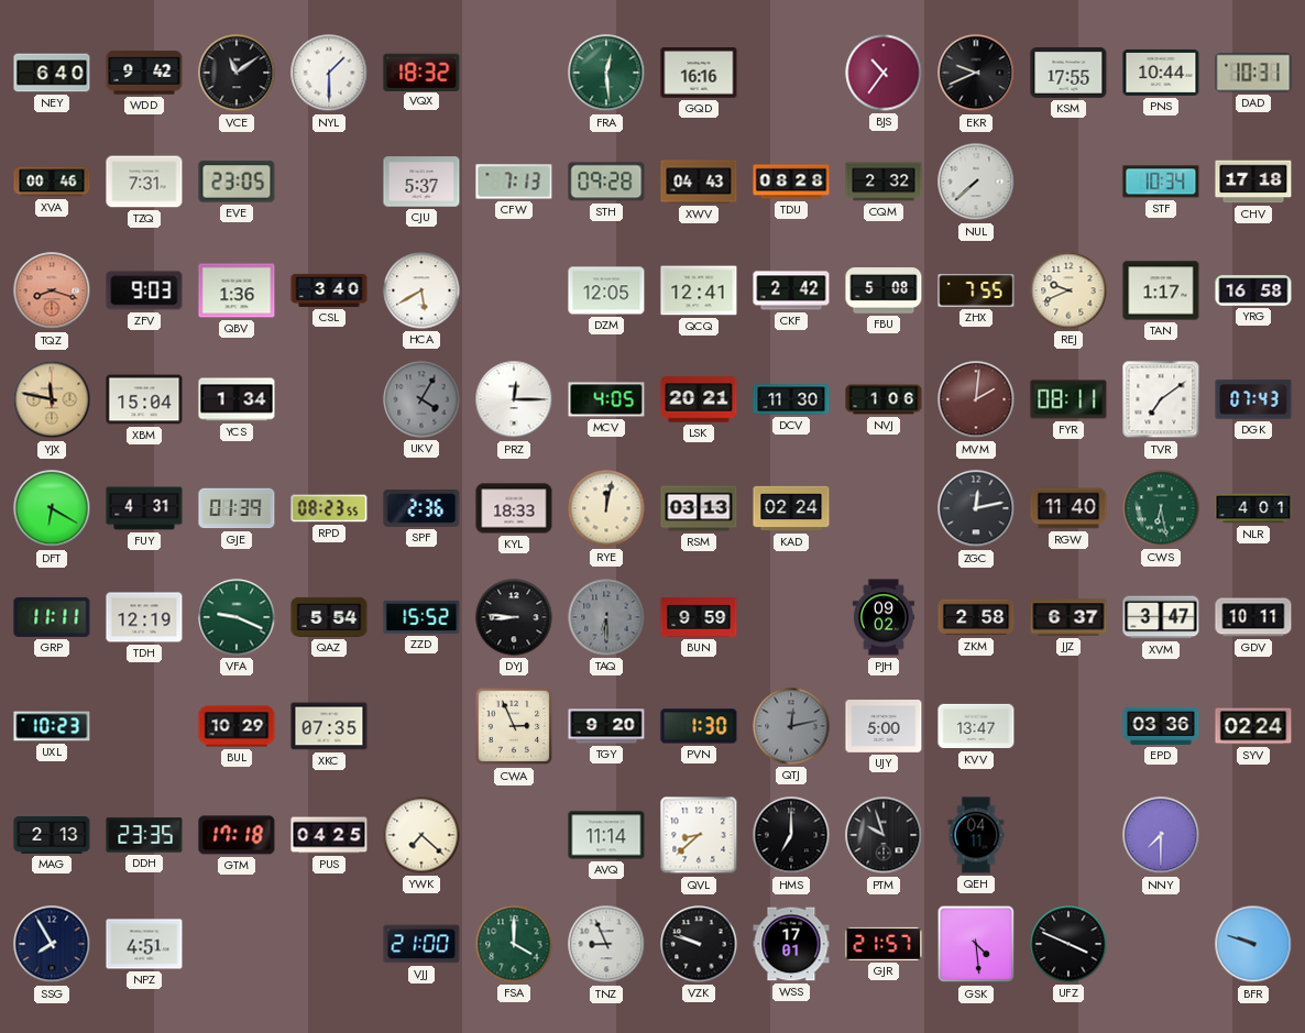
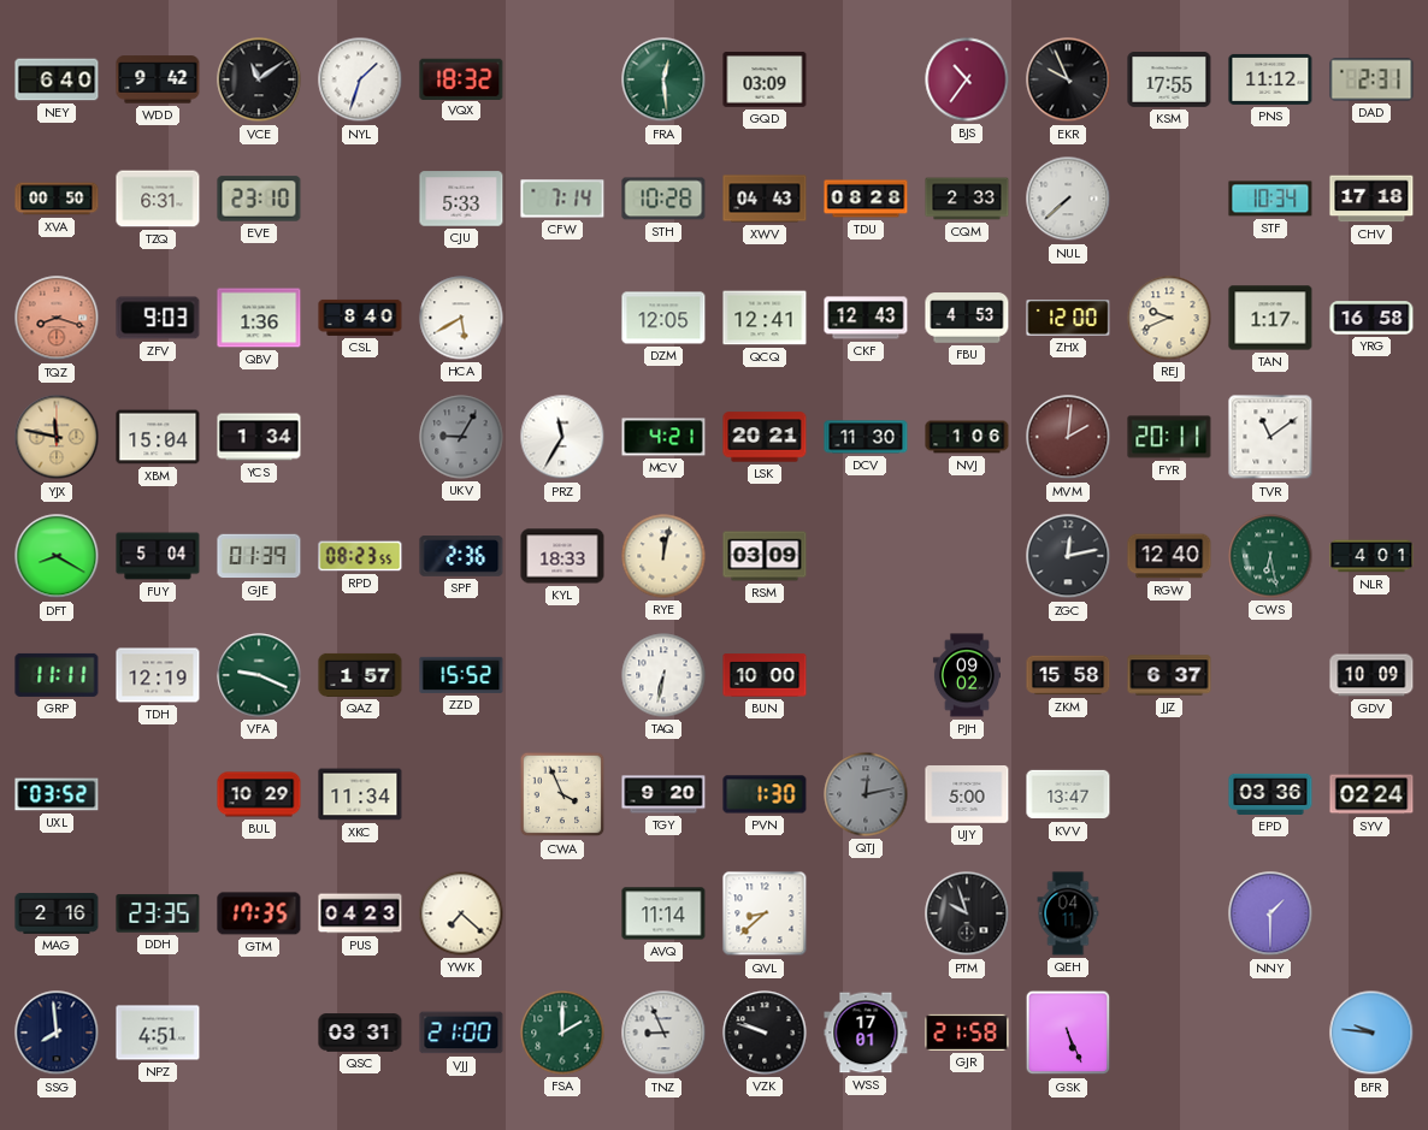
NYL: 1:30 -> 1:33 (360, 79)
GQD: 16:16 -> 03:09 (765, 79)
EKR: 9:41 -> 9:56 (1068, 79)
PNS: 10:44 -> 11:12 (1270, 79)
DAD: 10:31 -> 2:31 (1371, 79)
XVA: 00:46 -> 00:50 (57, 199)
TZQ: 7:31 -> 6:31 (158, 199)
EVE: 23:05 -> 23:10 (259, 199)
CJU: 5:37 -> 5:33 (461, 199)
CFW: 7:13 -> 7:14 (562, 199)
STH: 09:28 -> 10:28 (663, 199)
CQM: 2:32 -> 2:33 (967, 199)
CSL: 3:40 -> 8:40 (360, 318)
CKF: 2:42 -> 12:43 (866, 318)
FBU: 5:08 -> 4:53 (967, 318)
ZHX: 7:55 -> 12:00 (1068, 318)
UKV: 4:05 -> 9:05 (461, 437)
PRZ: 12:15 -> 11:35 (562, 437)
MCV: 4:05 -> 4:21 (663, 437)
FYR: 08:11 -> 20:11 (1169, 437)
TVR: 7:09 -> 11:09 (1270, 437)
DGK: 07:43 -> none (1253, 399)
DFT: 6:20 -> 8:20 (57, 556)
FUY: 4:31 -> 5:04 (158, 556)
RSM: 03:13 -> 03:09 (765, 556)
KAD: 02:24 -> none (791, 508)
RGW: 11:40 -> 12:40 (1169, 556)
QAZ: 5:54 -> 1:57 (360, 675)
DYJ: 8:46 -> none (514, 617)
TAQ: 6:30 -> 6:32 (663, 675)
TAQ dial: grey -> white (663, 675)
BUN: 9:59 -> 10:00 (765, 675)
ZKM: 2:58 -> 15:58 (1068, 675)
XVM: 3:47 -> none (1161, 617)
GDV: 10:11 -> 10:09 (1371, 675)
UXL: 10:23 -> 03:52 (57, 794)
XKC: 07:35 -> 11:34 (360, 794)
CWA: 2:56 -> 3:56 (562, 794)
MAG: 2:13 -> 2:16 (57, 915)
GTM: 17:18 -> 17:35 (259, 913)
PUS: 04:25 -> 04:23 (360, 913)
HMS: 7:00 -> none (791, 835)
NNY: 7:30 -> 1:30 (1270, 913)
SSG: 7:55 -> 7:59 (57, 1033)
QSC: none -> 03:31 (360, 1033)
FSA: 4:00 -> 2:00 (562, 1033)
GJR: 21:57 -> 21:58 (967, 1033)
GSK: 4:29 -> 5:26 (1068, 1033)
UFZ: 3:49 -> none (1068, 944)
BFR: 9:48 -> 9:46 (1371, 1033)
